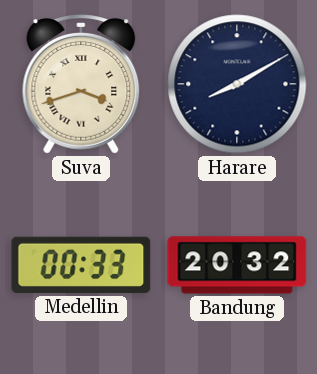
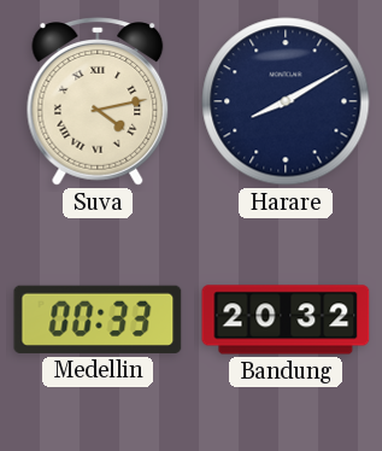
Suva: 3:42 -> 4:13 (98, 101)
